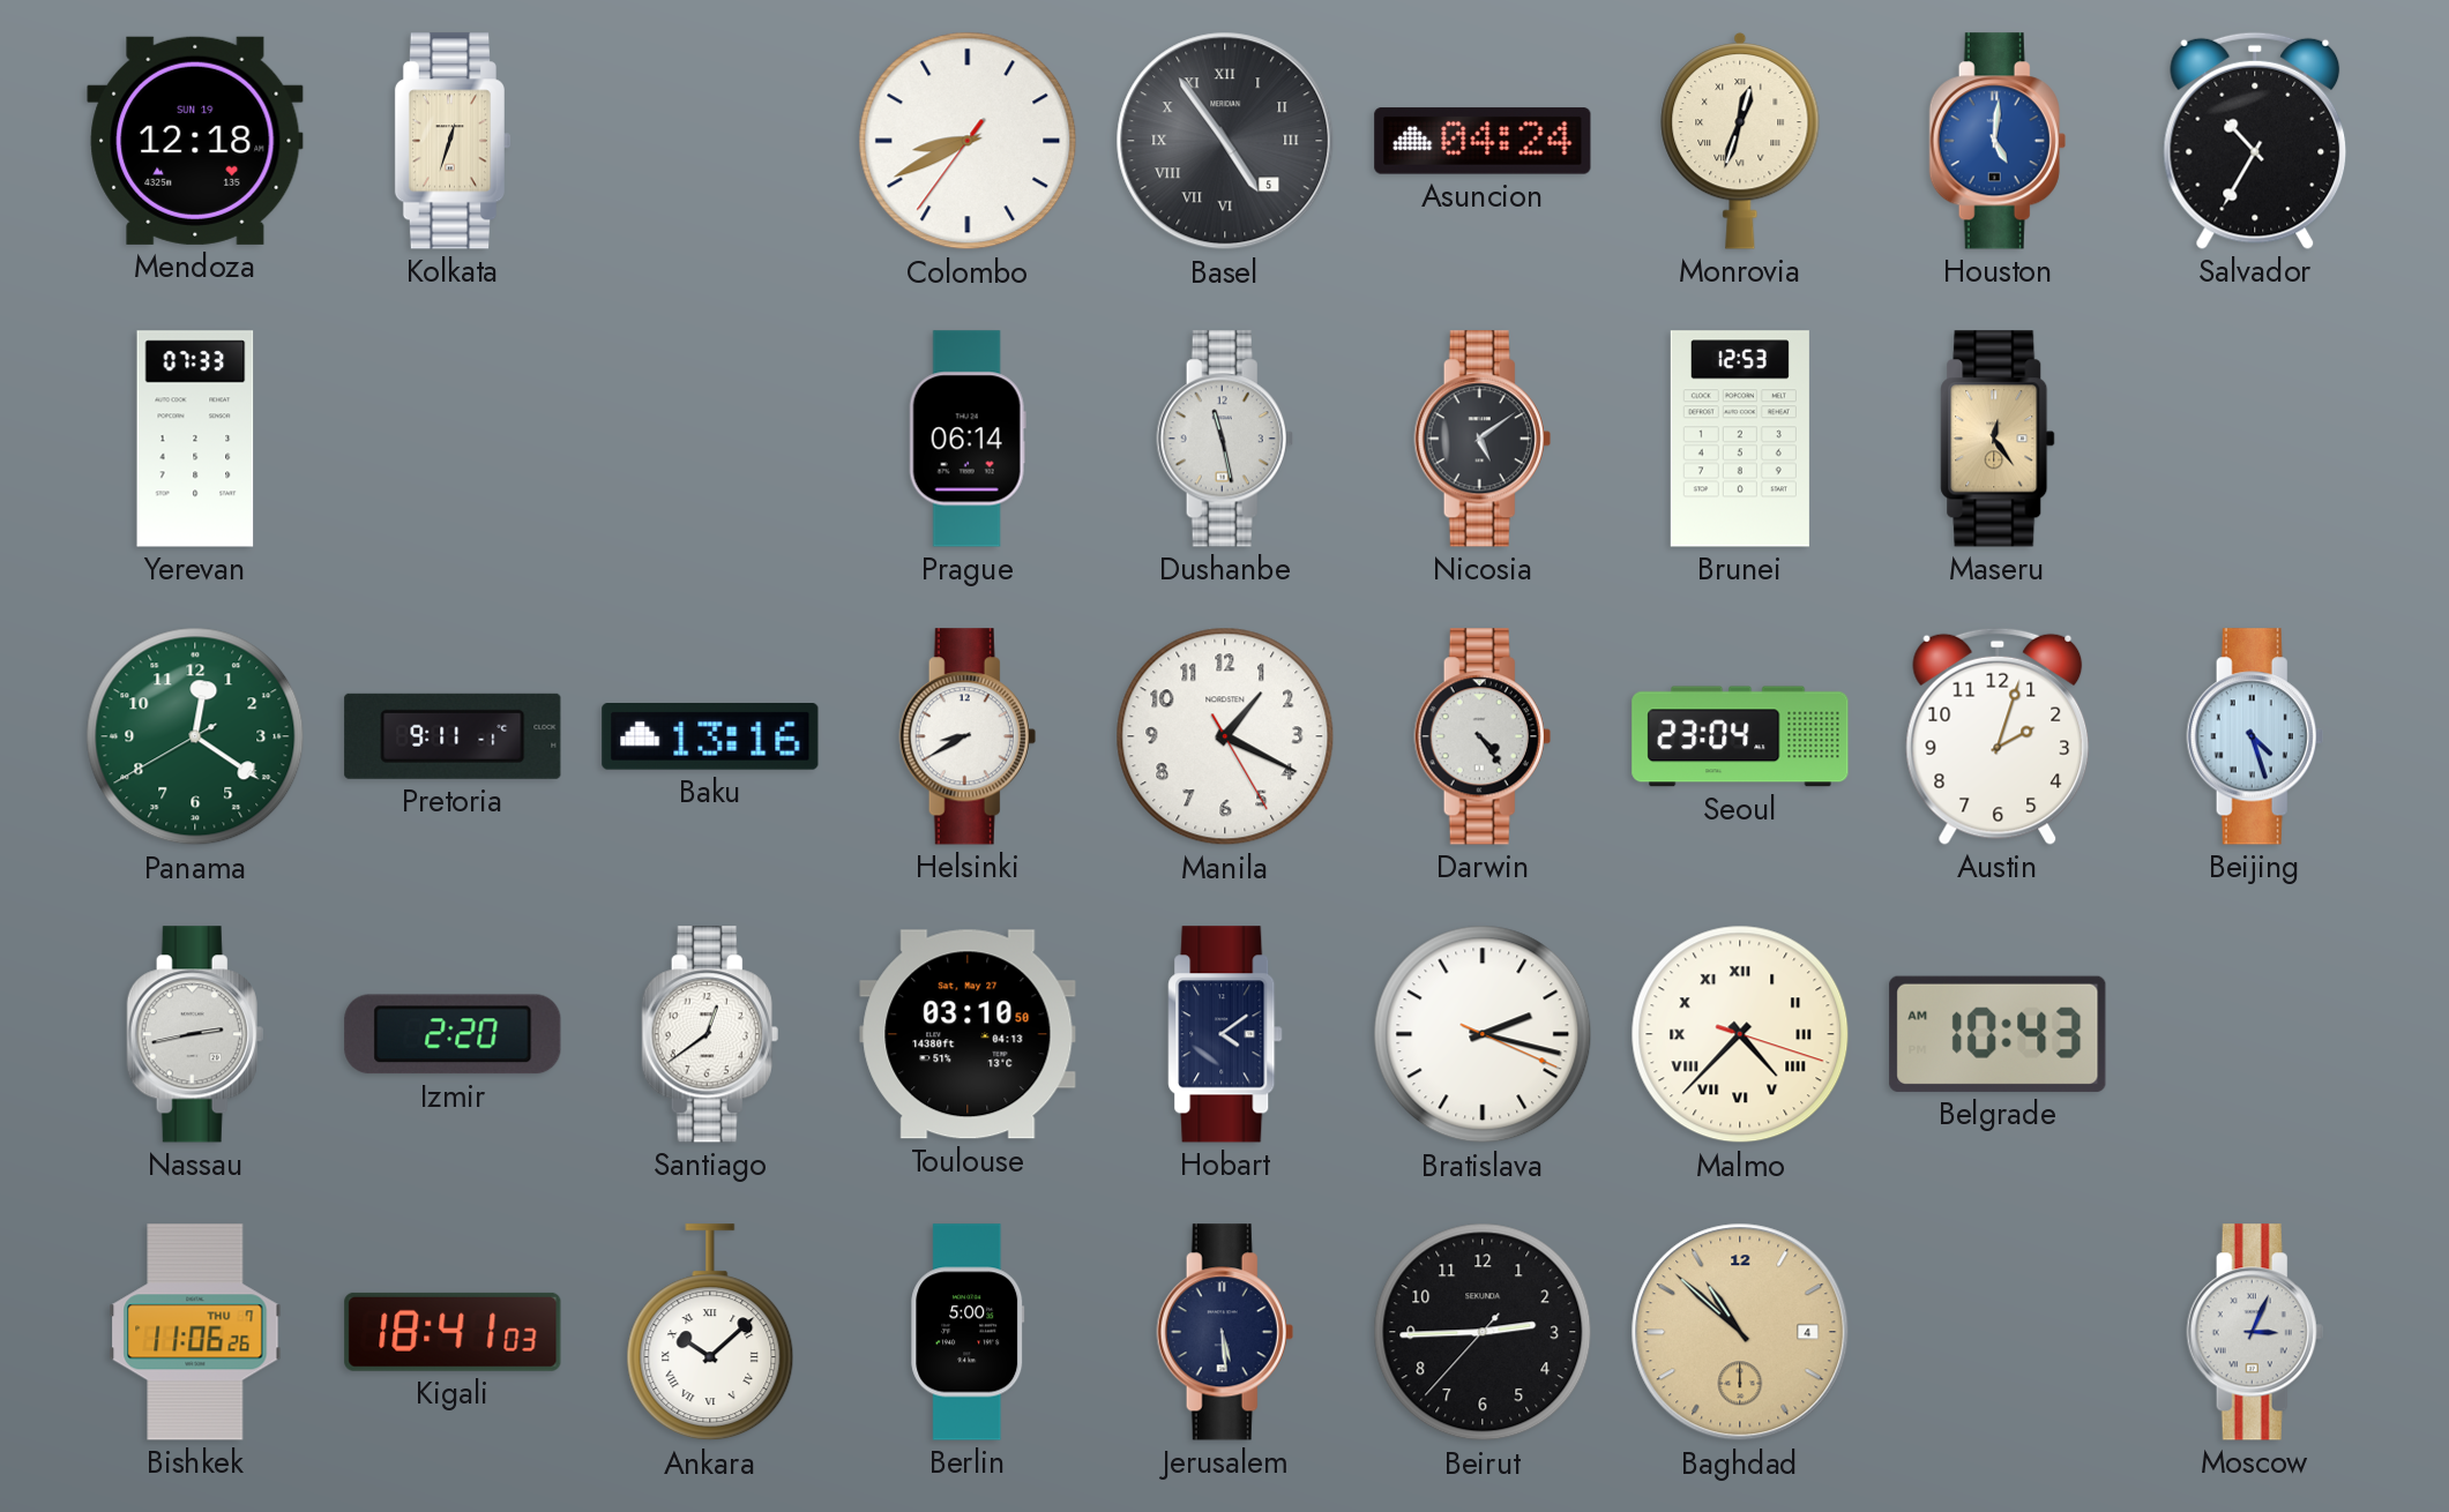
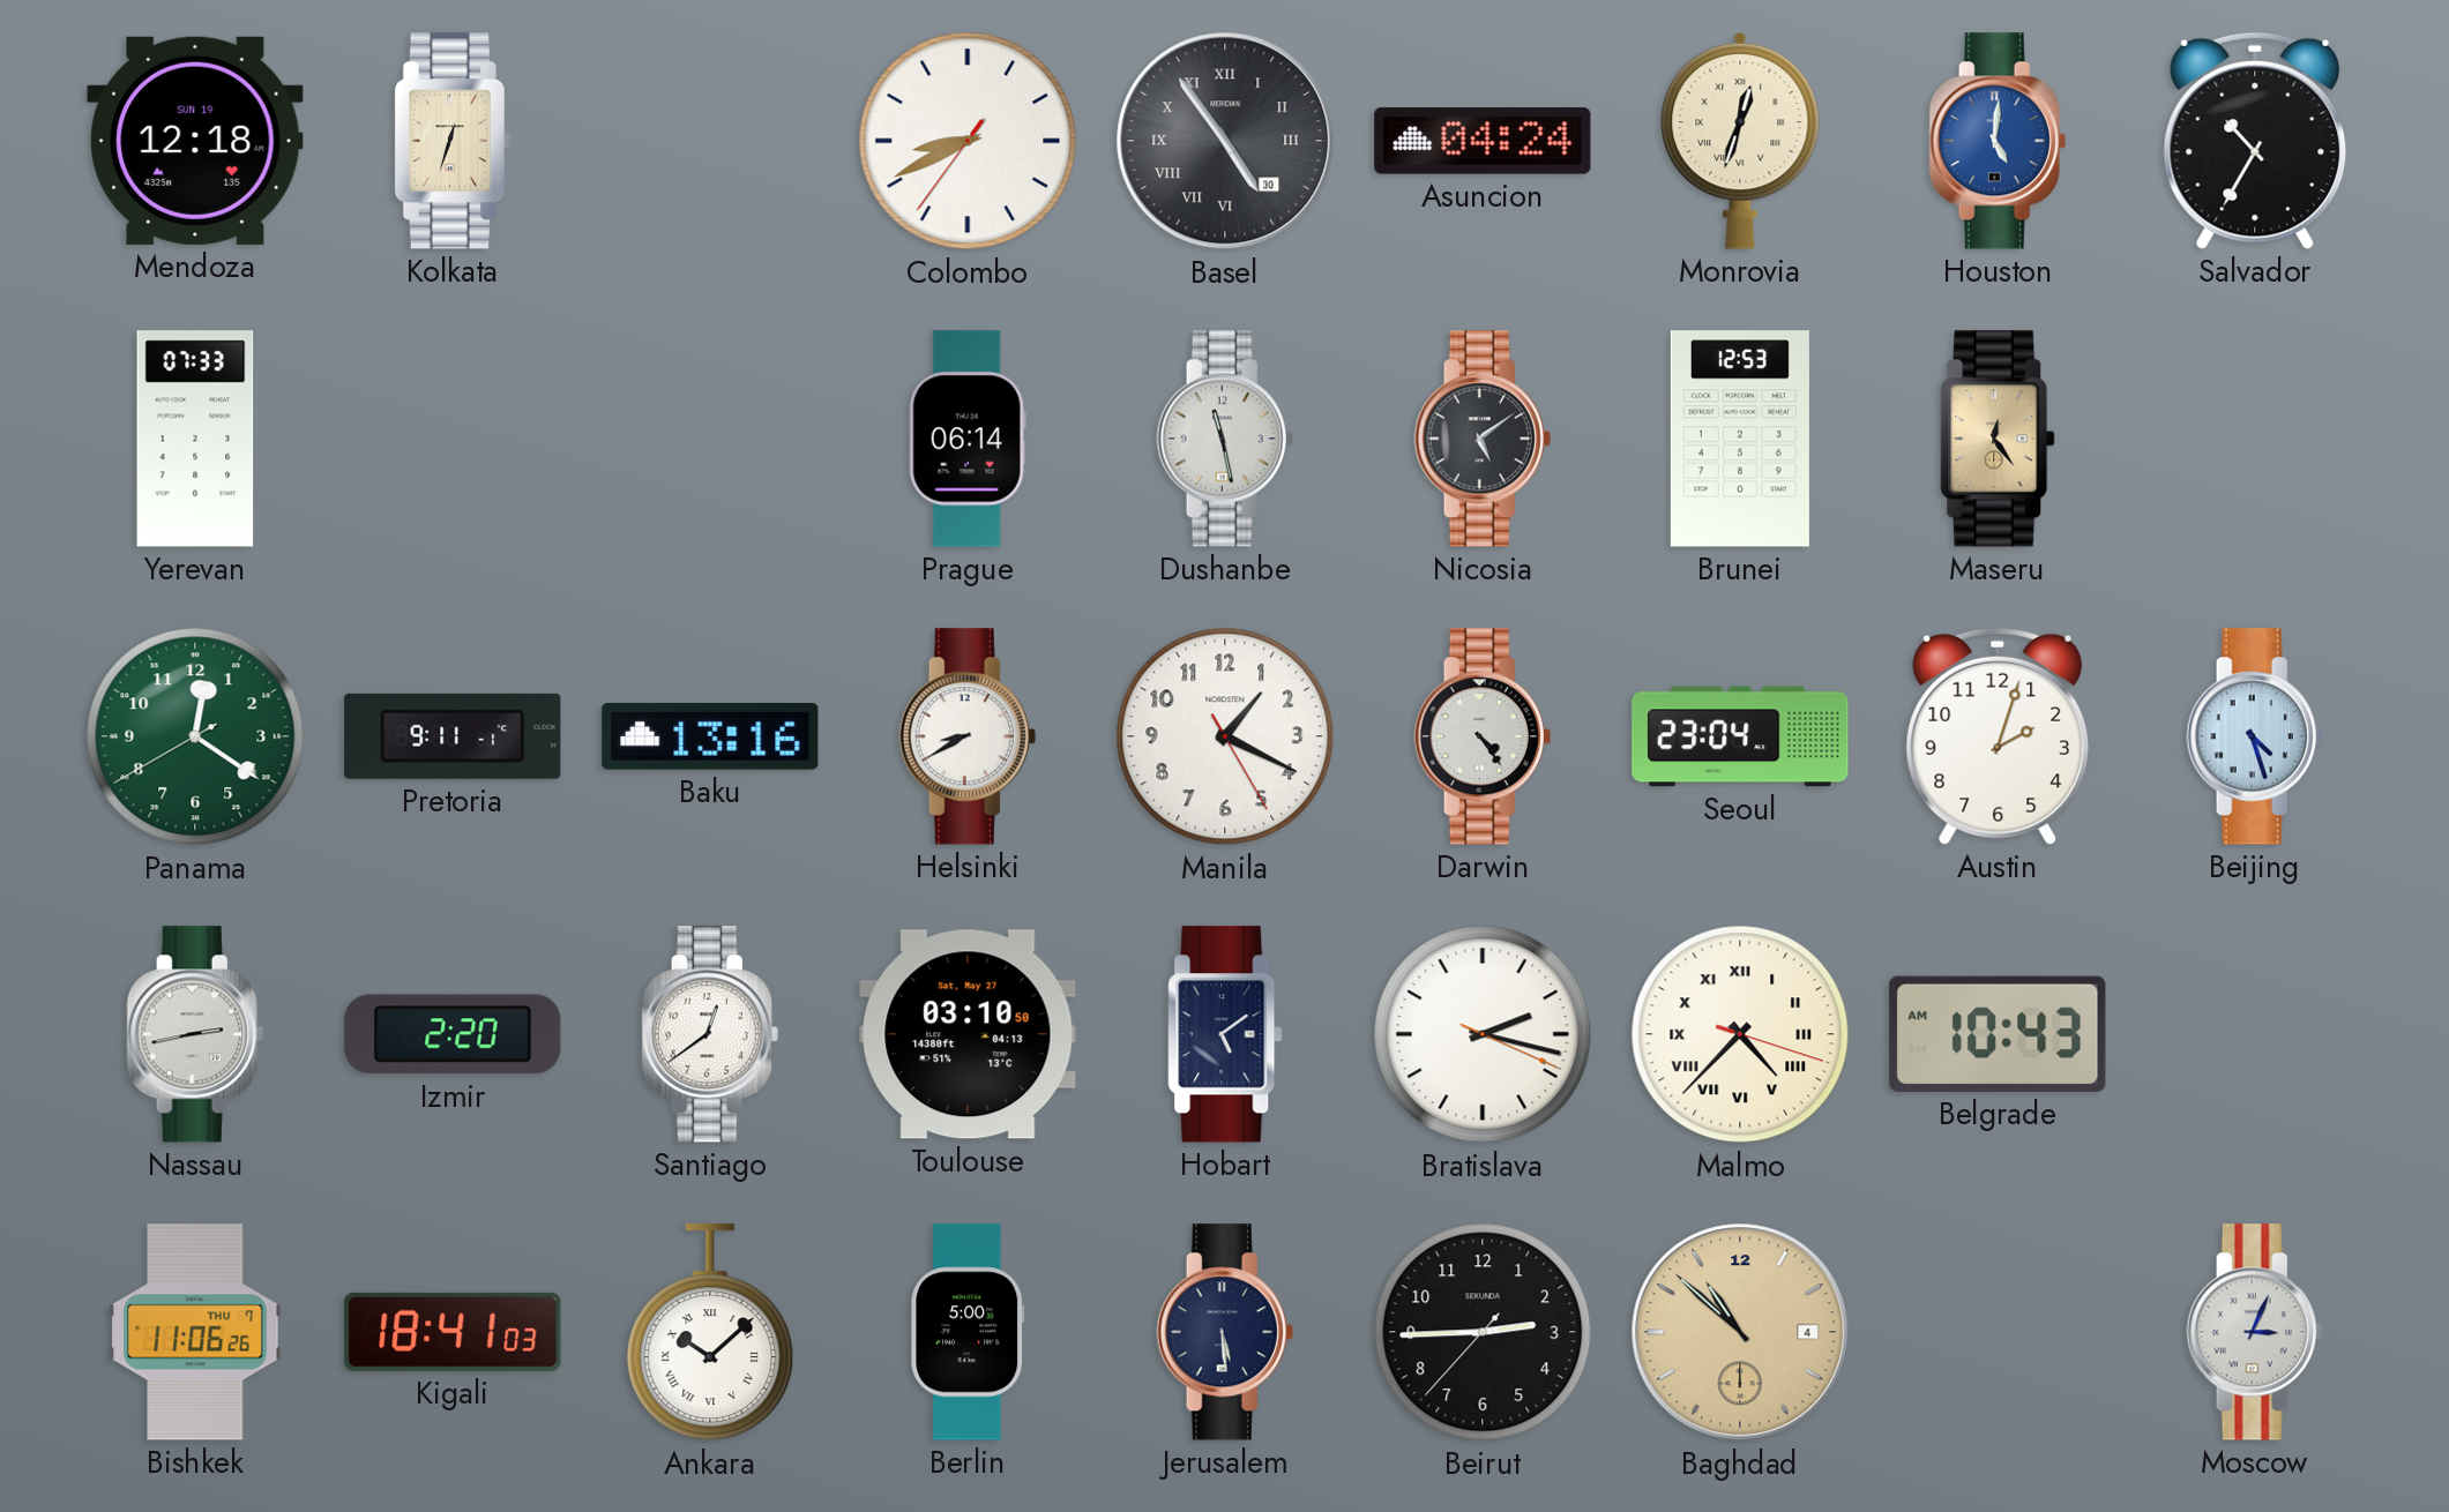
Basel date: 5 -> 30 (1225, 141)
Hobart: 4:09 -> 5:09 (1225, 1034)
